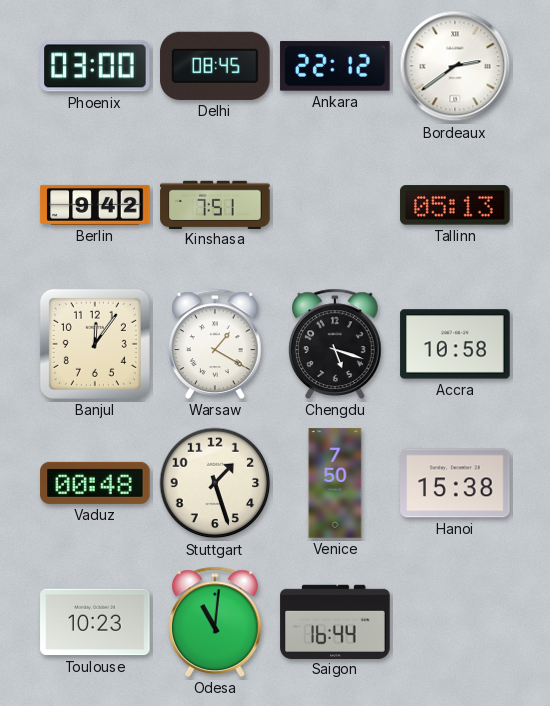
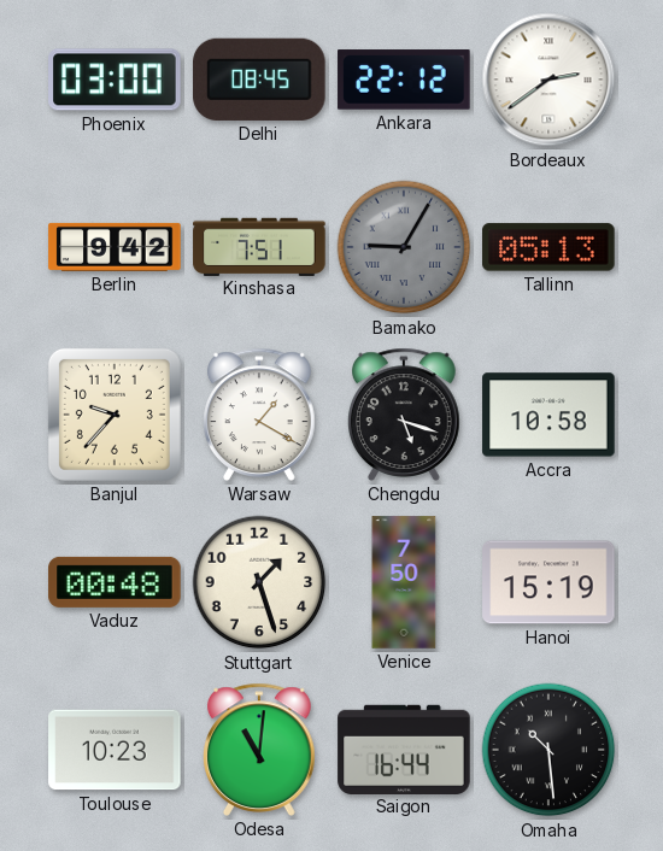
Bamako: none -> 9:05 (404, 247)
Banjul: 12:06 -> 9:37 (115, 415)
Hanoi: 15:38 -> 15:19 (548, 582)
Omaha: none -> 10:29 (548, 750)
